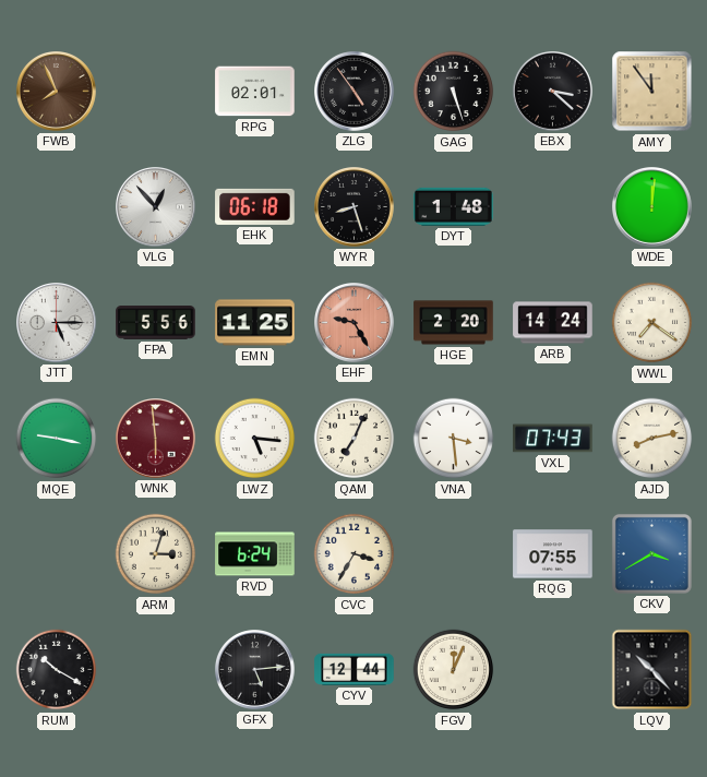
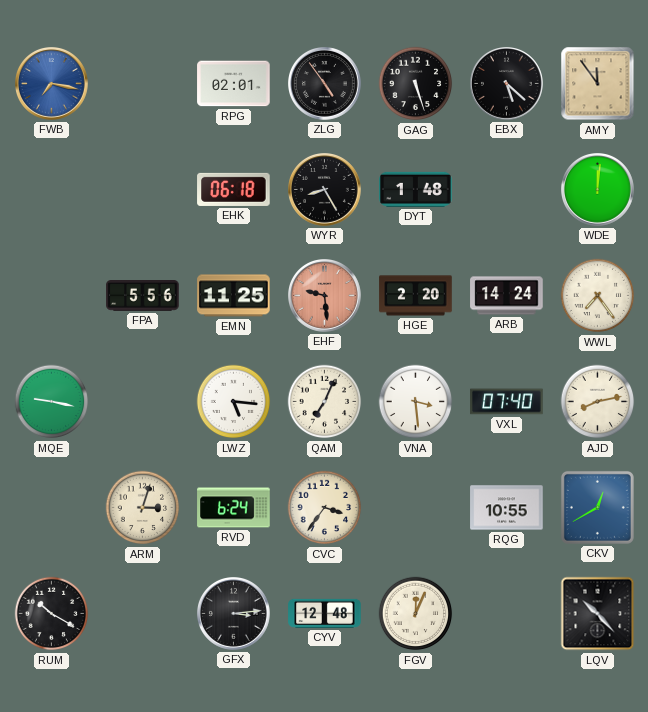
FWB: 7:56 -> 7:17 (52, 84)
FWB dial: brown -> blue (52, 84)
EBX: 3:22 -> 5:22 (507, 84)
VLG: 12:53 -> none (156, 207)
WYR: 8:27 -> 8:25 (325, 190)
JTT: 5:15 -> none (57, 323)
EHF: 9:25 -> 9:29 (325, 296)
WWL: 7:21 -> 7:24 (598, 296)
WNK: 5:59 -> none (156, 439)
VXL: 07:43 -> 07:40 (507, 402)
CVC: 3:35 -> 3:36 (325, 508)
RQG: 07:55 -> 10:55 (507, 508)
CKV: 3:40 -> 12:40 (597, 507)
GFX: 5:14 -> 3:14 (234, 614)
CYV: 12:44 -> 12:48 (325, 613)
